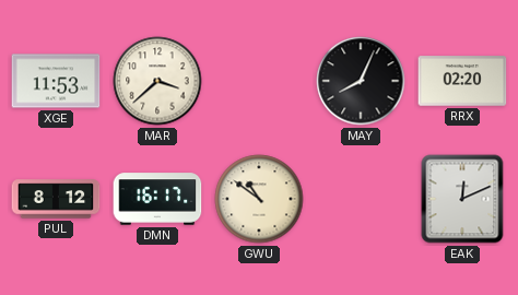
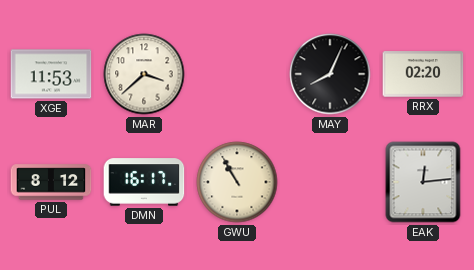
GWU: 10:51 -> 10:55 (237, 182)
EAK: 12:11 -> 12:14 (423, 182)
